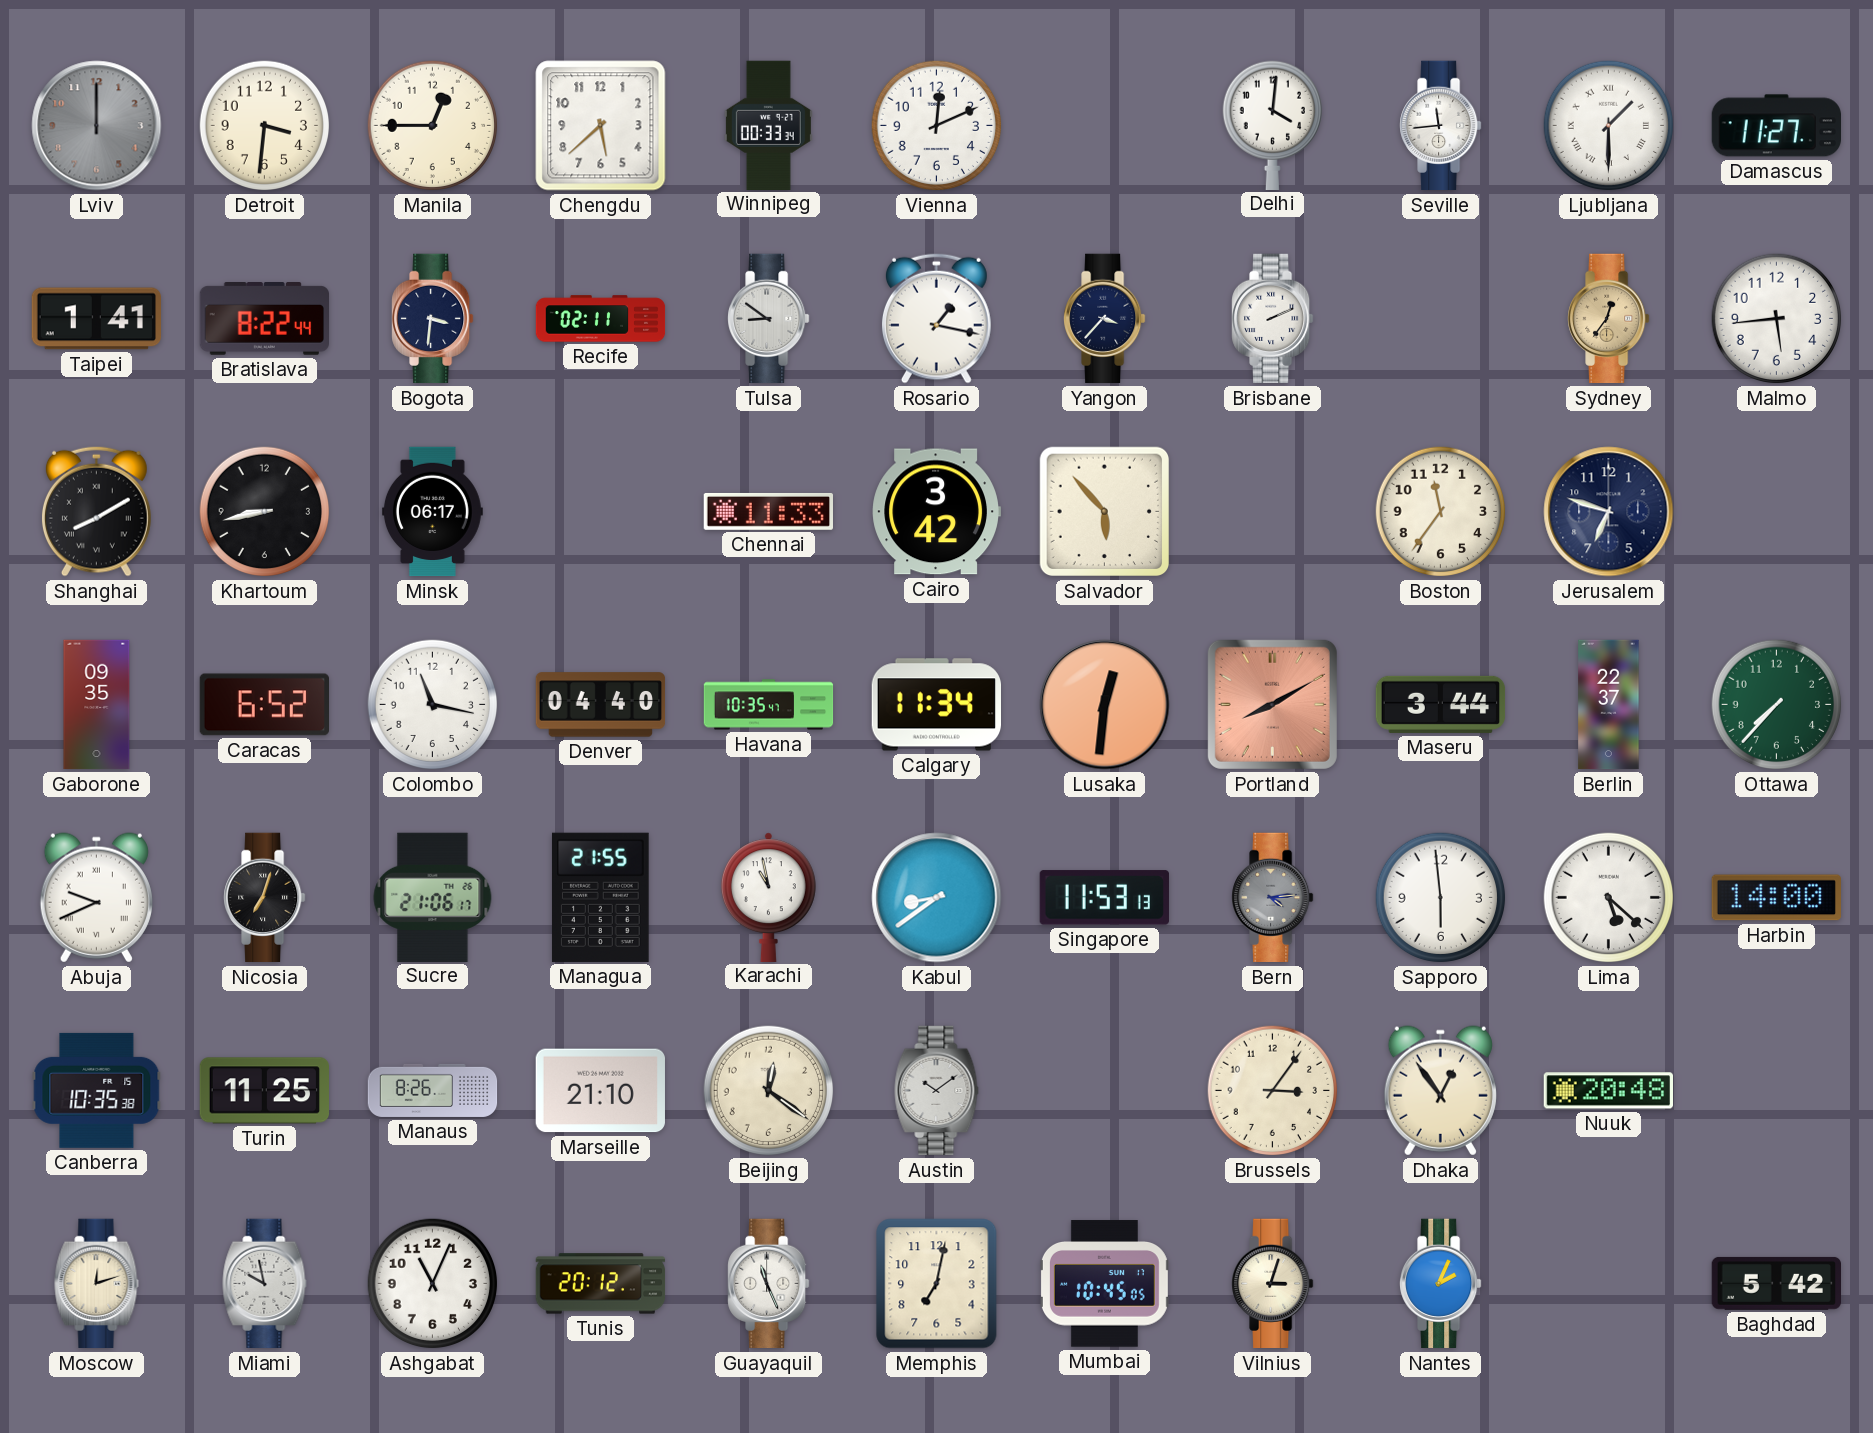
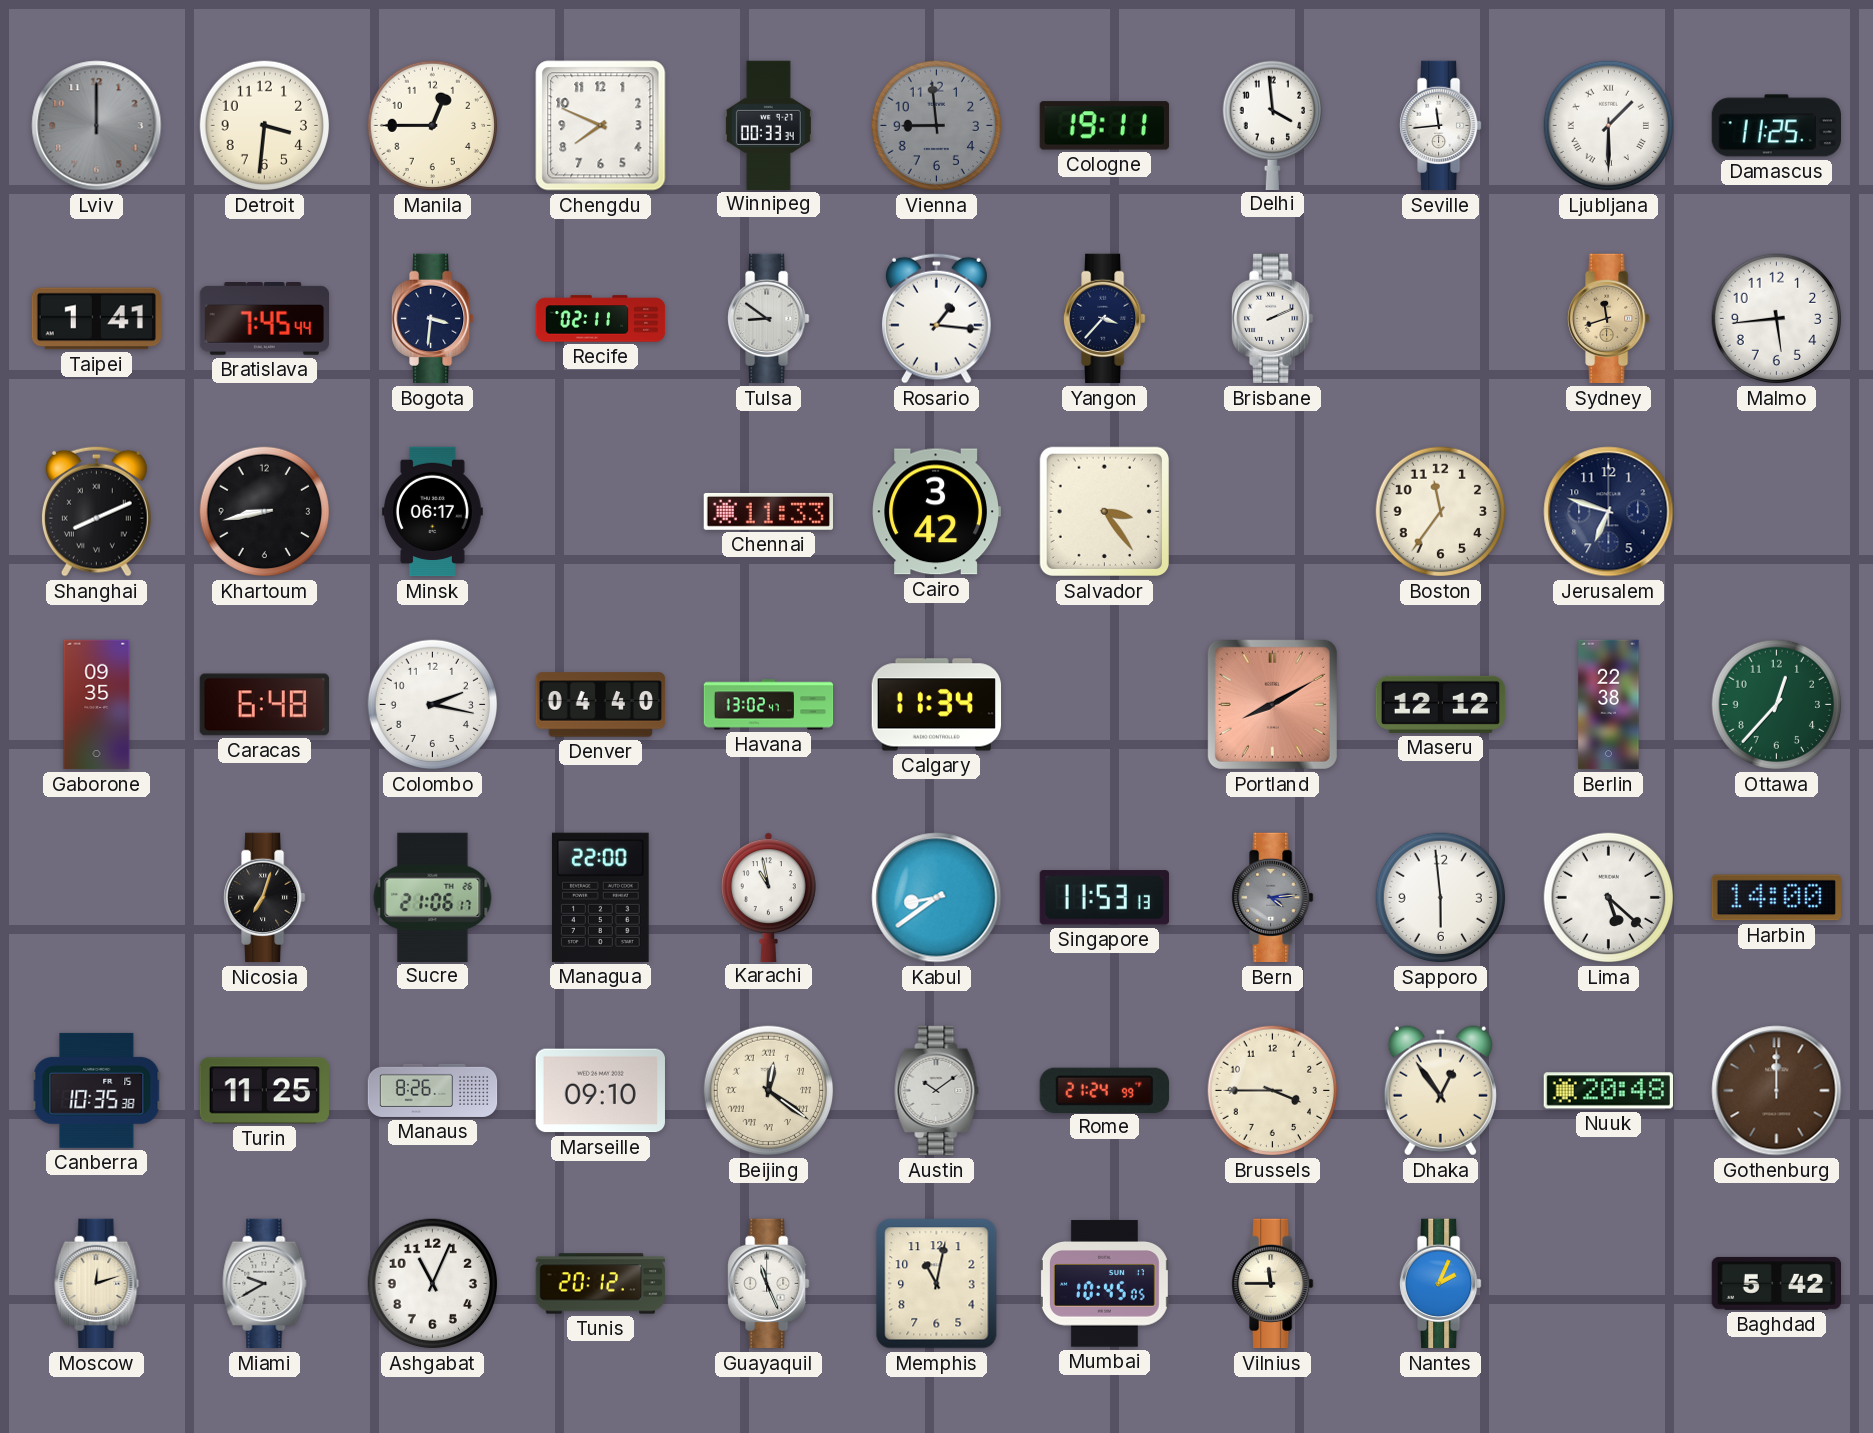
Chengdu: 5:38 -> 7:49 (601, 126)
Vienna: 12:11 -> 8:59 (937, 126)
Vienna dial: white -> grey (937, 126)
Cologne: none -> 19:11 (1104, 126)
Delhi: 4:01 -> 3:59 (1272, 125)
Damascus: 11:27 -> 11:25 (1776, 126)
Bratislava: 8:22 -> 7:45 (264, 319)
Rosario: 1:17 -> 1:16 (936, 318)
Sydney: 12:36 -> 11:42 (1609, 319)
Shanghai: 8:10 -> 8:11 (96, 511)
Salvador: 5:53 -> 3:24 (1105, 512)
Caracas: 6:52 -> 6:48 (264, 705)
Colombo: 11:17 -> 2:17 (433, 705)
Havana: 10:35 -> 13:02 (769, 705)
Lusaka: 12:31 -> none (1105, 705)
Maseru: 3:44 -> 12:12 (1441, 704)
Berlin: 22:37 -> 22:38 (1609, 705)
Ottawa: 7:37 -> 12:37 (1777, 705)
Abuja: 9:41 -> none (96, 898)
Managua: 21:55 -> 22:00 (600, 897)
Marseille: 21:10 -> 09:10 (600, 1091)
Beijing numerals: Arabic -> Roman (769, 1091)
Rome: none -> 21:24 (1104, 1090)
Brussels: 3:06 -> 3:45 (1273, 1091)
Gothenburg: none -> 12:00 (1777, 1091)
Miami: 9:58 -> 9:40 (265, 1284)
Memphis: 7:02 -> 11:02 (937, 1284)
Vilnius: 3:03 -> 11:45 (1273, 1284)
